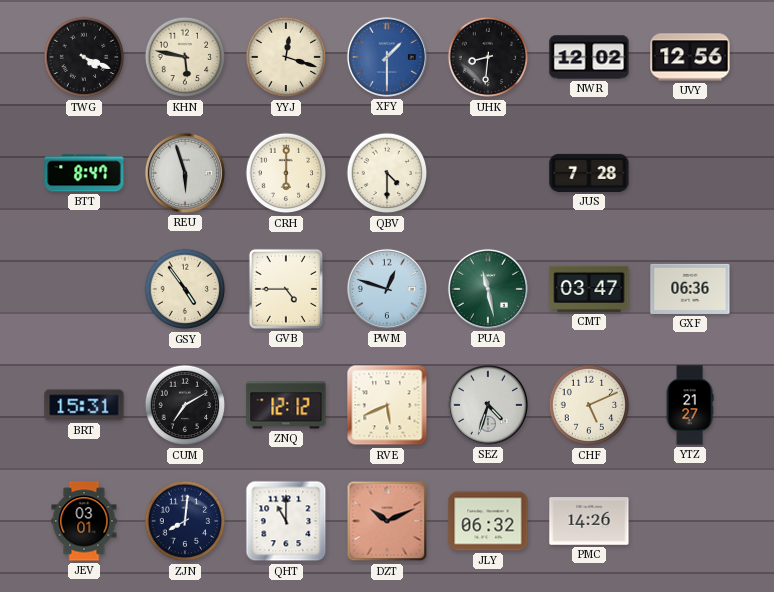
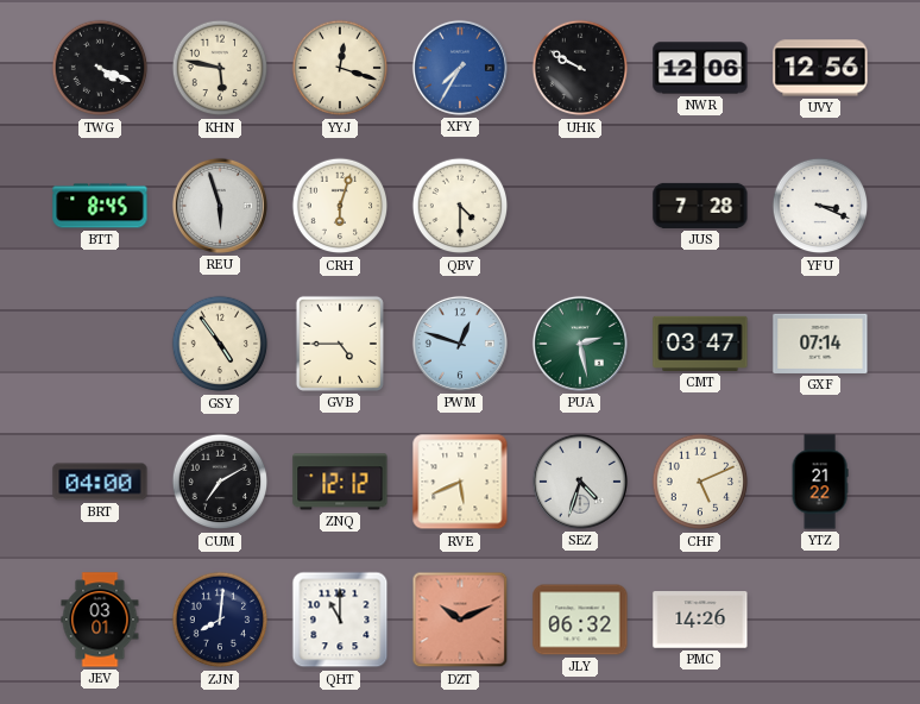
XFY: 1:30 -> 7:35 (460, 68)
UHK: 8:31 -> 9:50 (580, 68)
NWR: 12:02 -> 12:06 (700, 68)
BTT: 8:47 -> 8:45 (100, 206)
CRH: 6:00 -> 6:03 (340, 206)
YFU: none -> 3:19 (820, 206)
PUA: 11:28 -> 2:28 (580, 344)
GXF: 06:36 -> 07:14 (820, 344)
BRT: 15:31 -> 04:00 (100, 482)
YTZ: 21:27 -> 21:22 (820, 482)
